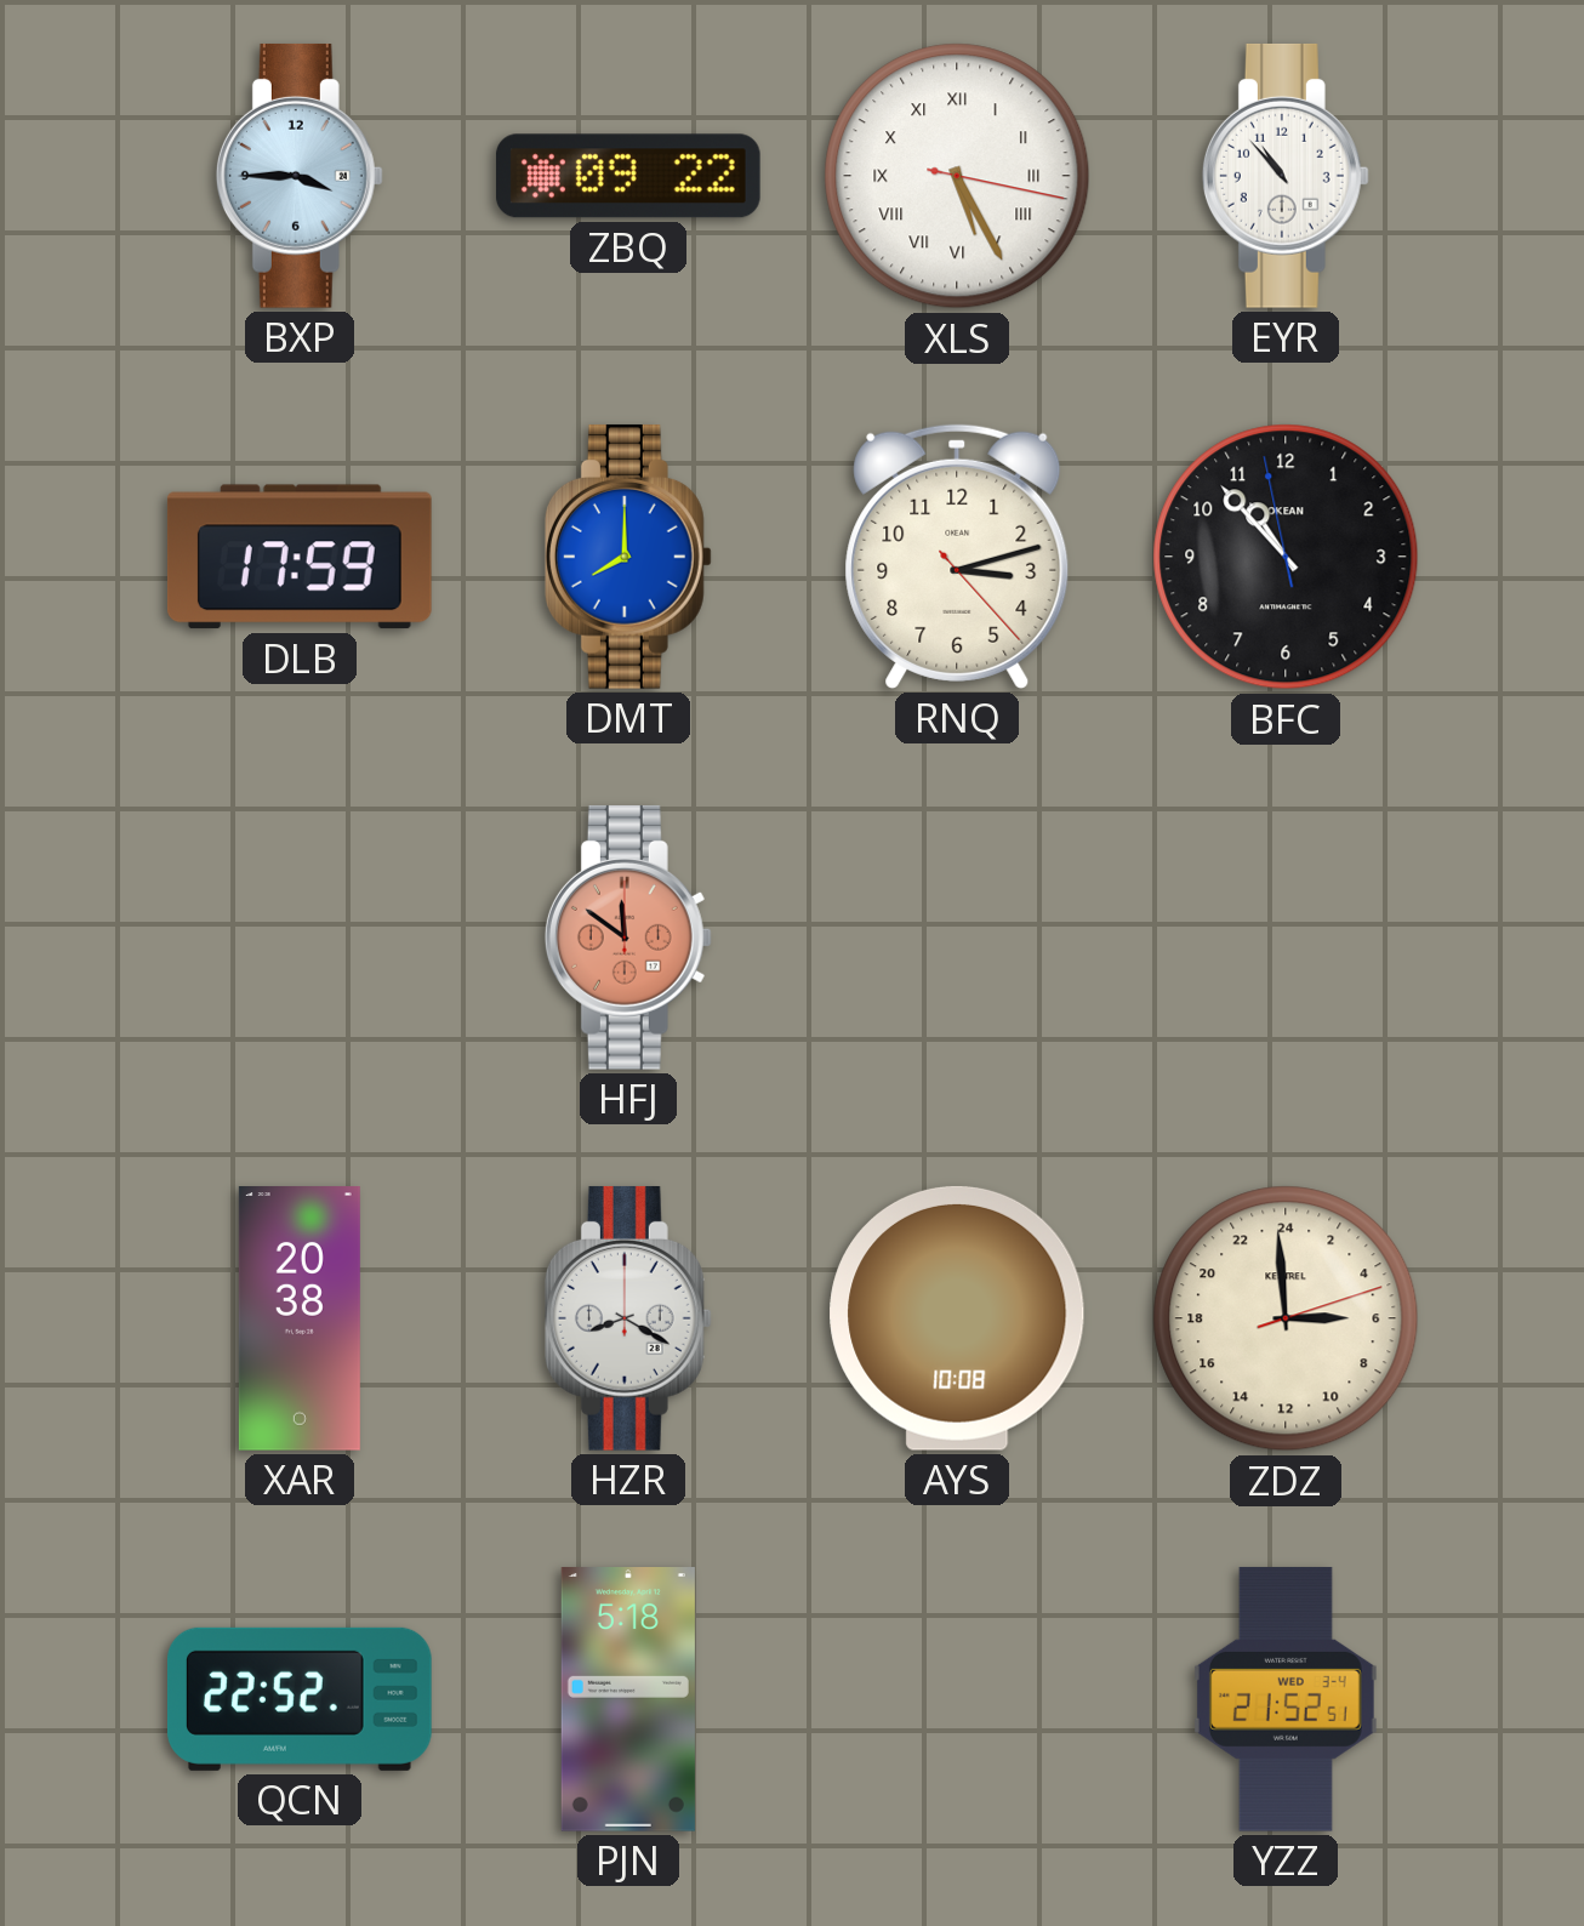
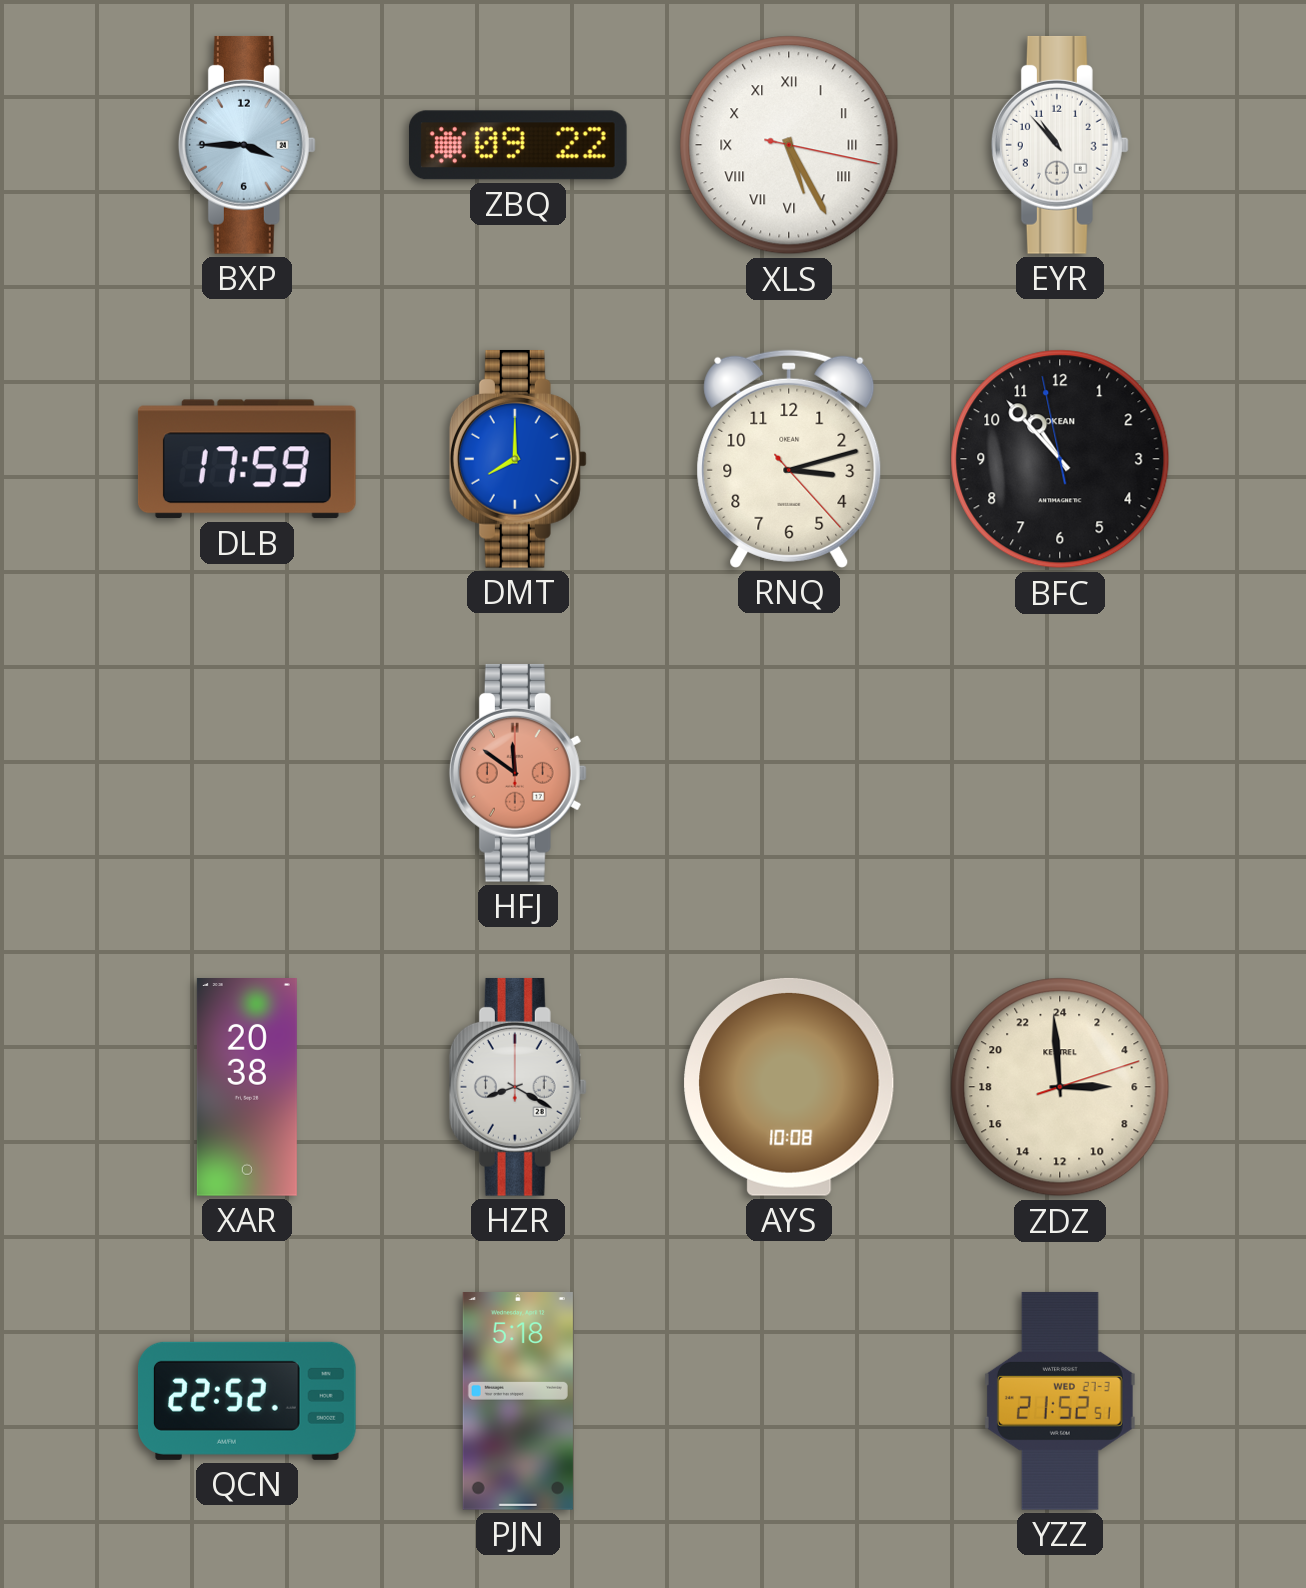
YZZ date: WED 3-4 -> WED 27-3 (1060, 1401)
